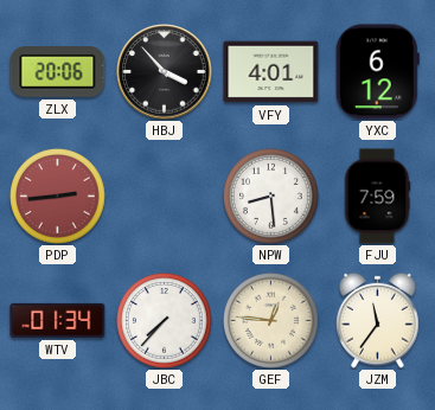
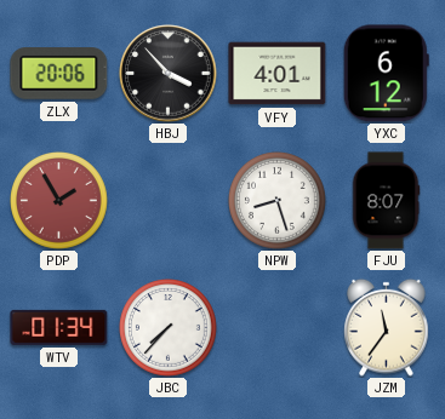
PDP: 2:44 -> 1:55 (59, 201)
NPW: 8:29 -> 8:27 (278, 201)
FJU: 7:59 -> 8:07 (386, 201)
GEF: 12:46 -> none (271, 321)
